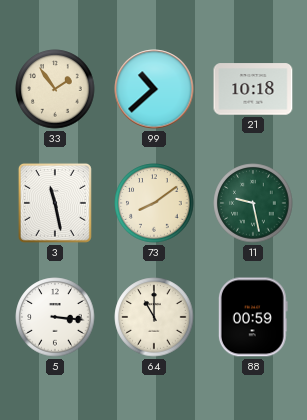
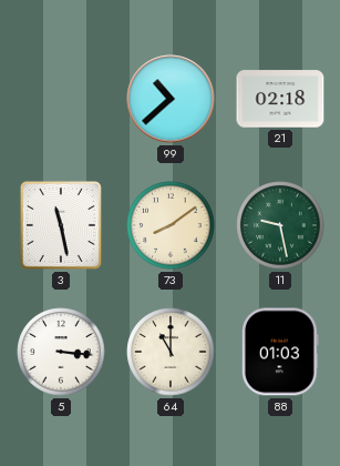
33: 1:54 -> none (55, 89)
21: 10:18 -> 02:18 (280, 99)
88: 00:59 -> 01:03 (280, 352)
